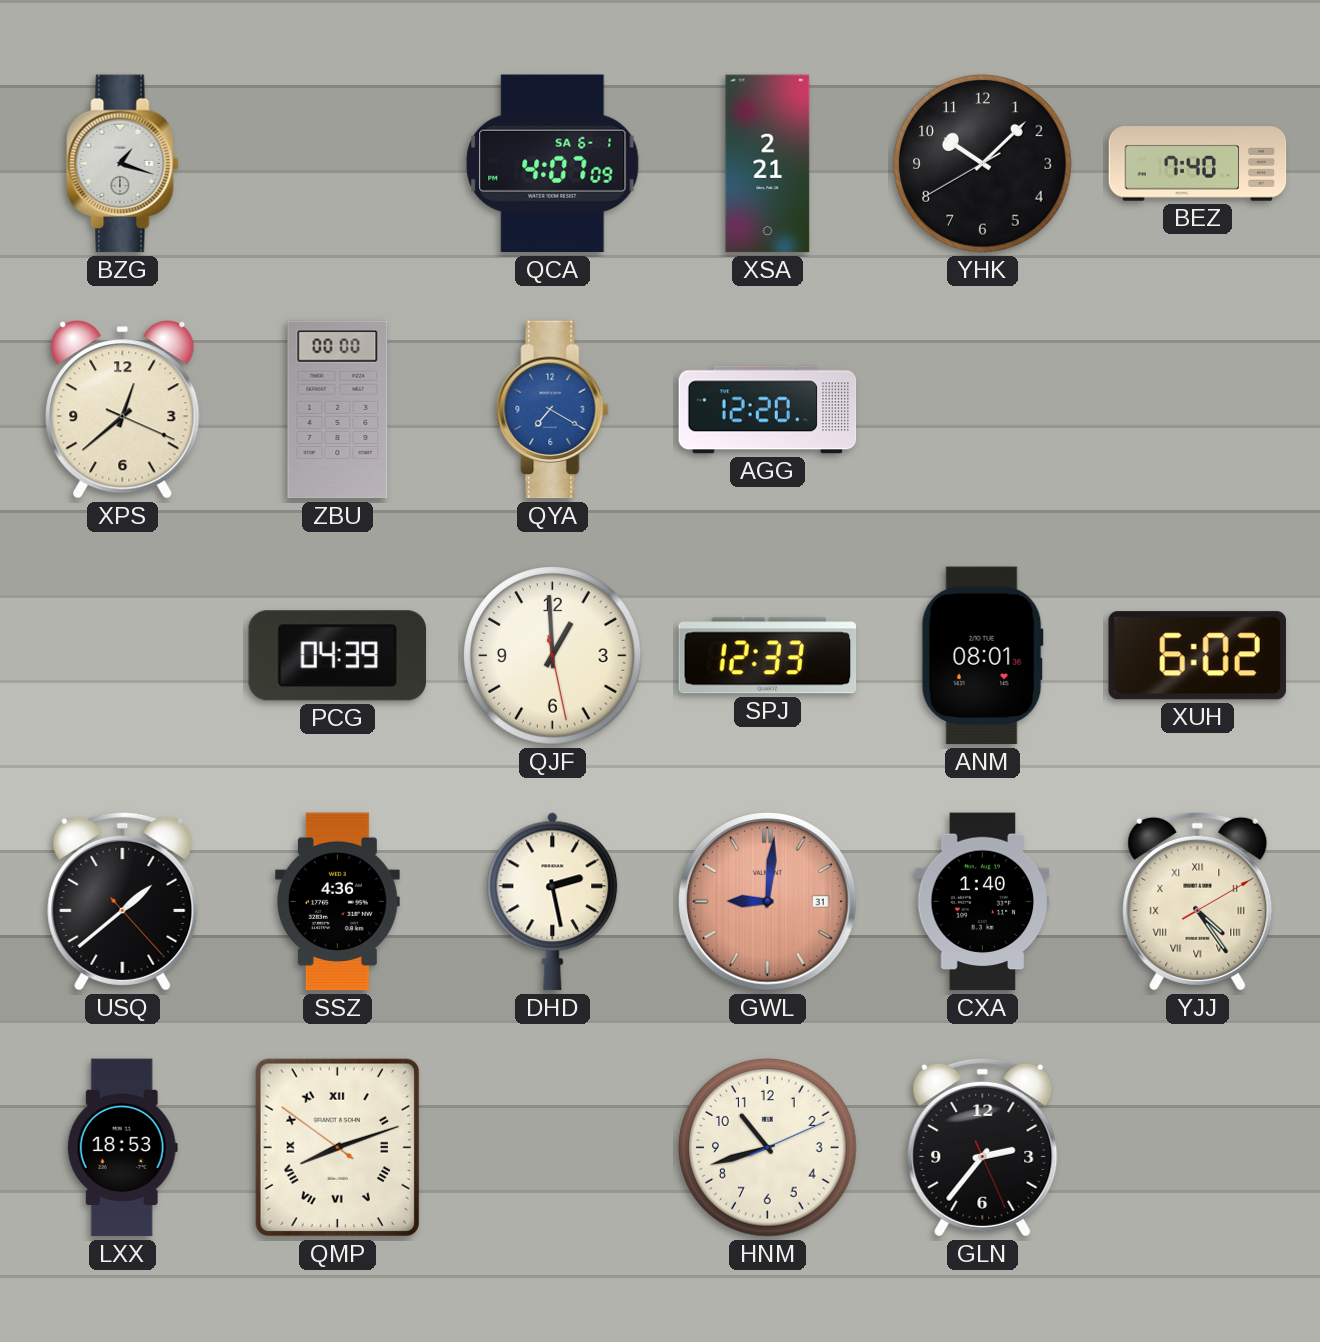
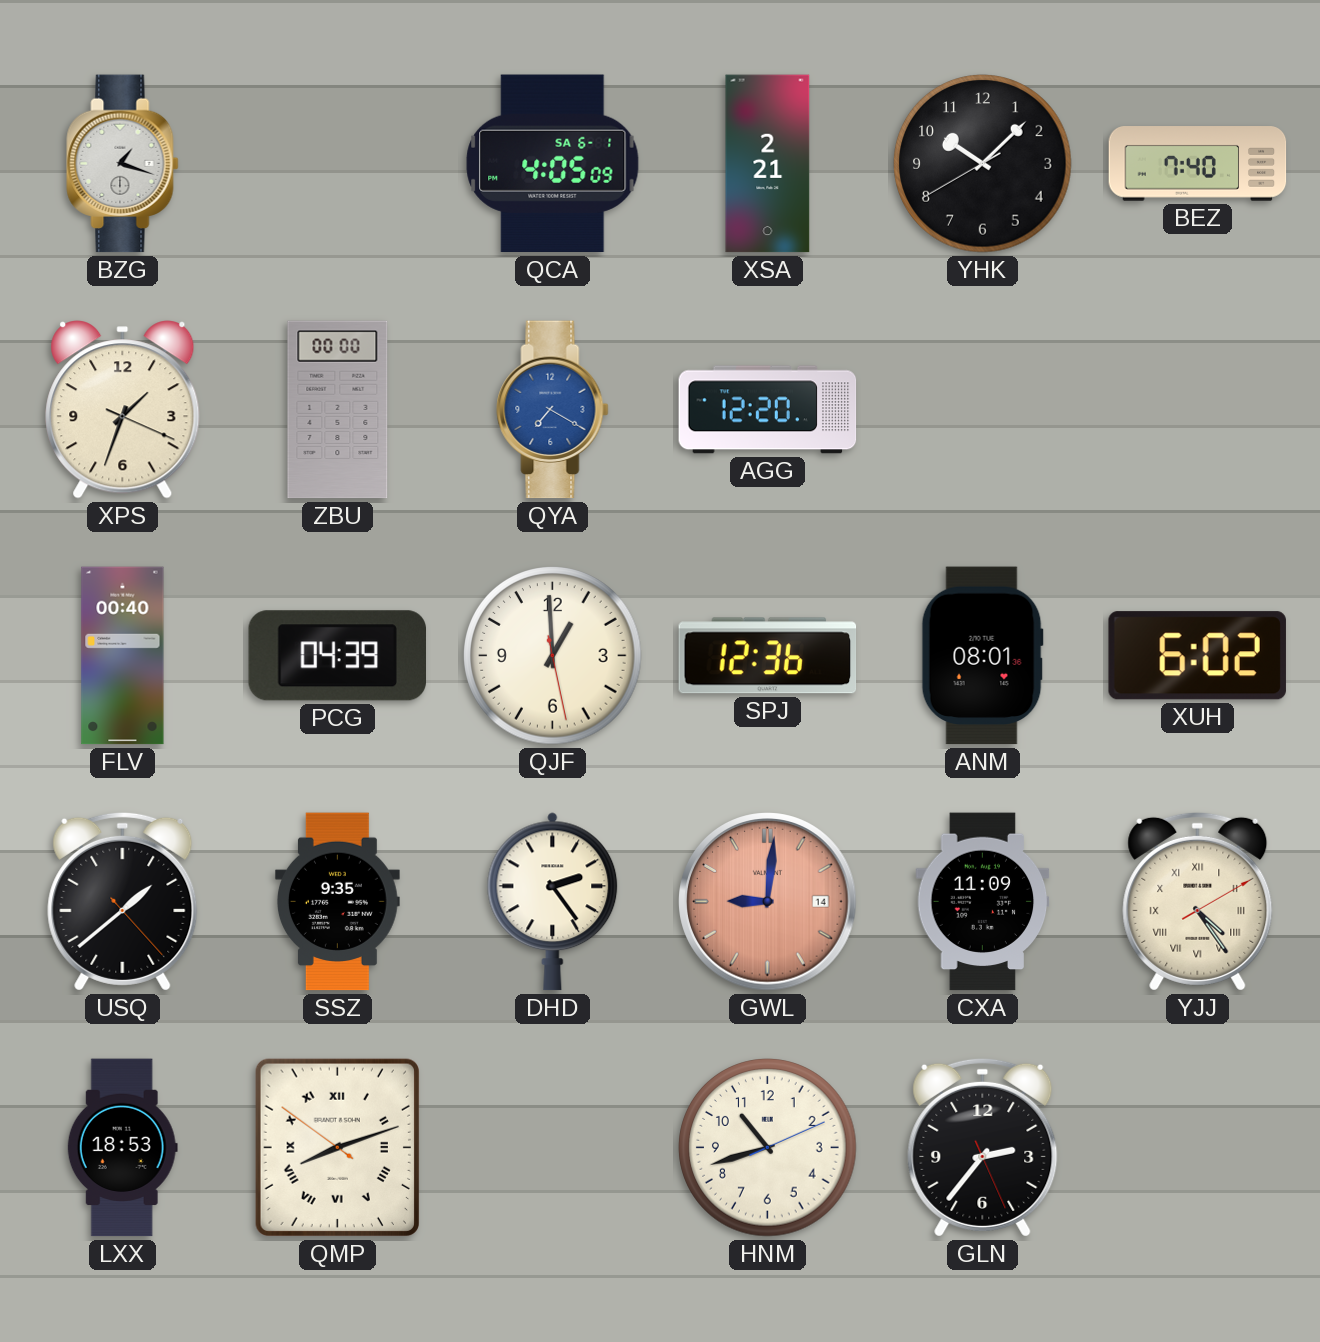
QCA: 4:07 -> 4:05 (553, 164)
XPS: 12:38 -> 1:33 (123, 410)
FLV: none -> 00:40 (123, 656)
SPJ: 12:33 -> 12:36 (768, 656)
SSZ: 4:36 -> 9:35 (337, 902)
DHD: 2:28 -> 2:24 (553, 902)
GWL date: 31 -> 14 (768, 902)
CXA: 1:40 -> 11:09 (983, 902)
